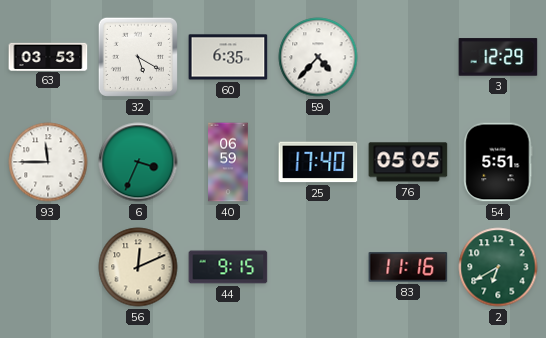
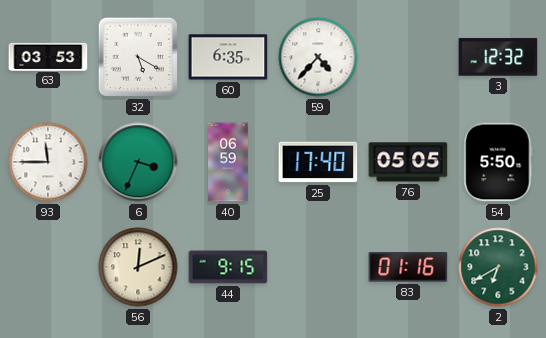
3: 12:29 -> 12:32 (498, 57)
54: 5:51 -> 5:50 (498, 162)
83: 11:16 -> 01:16 (408, 267)
